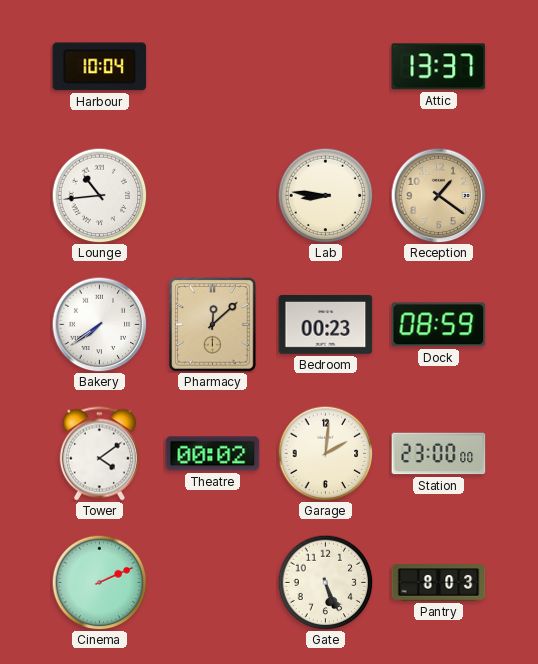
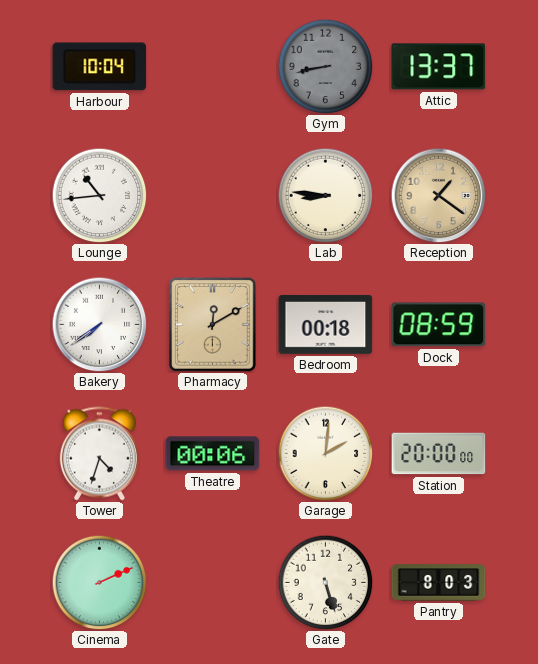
Gym: none -> 8:43 (325, 66)
Pharmacy: 12:08 -> 12:10 (213, 325)
Bedroom: 00:23 -> 00:18 (326, 324)
Tower: 4:09 -> 4:33 (99, 454)
Theatre: 00:02 -> 00:06 (213, 454)
Station: 23:00 -> 20:00 (439, 454)
Gate: 5:26 -> 5:27 (325, 582)
